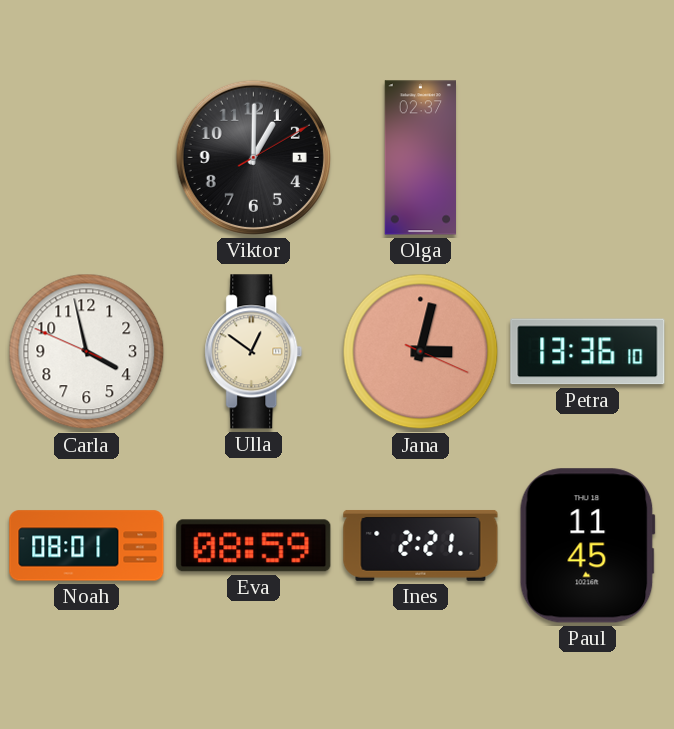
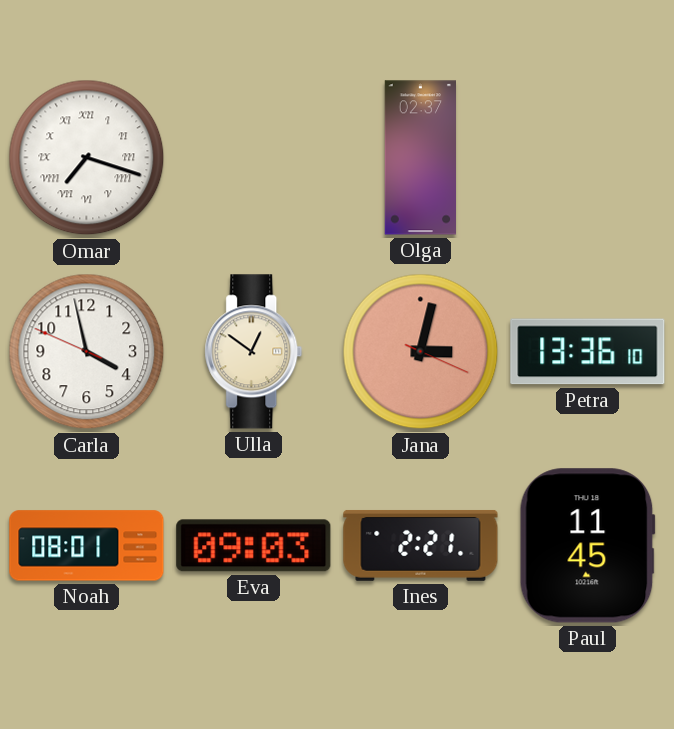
Omar: none -> 7:18 (87, 158)
Viktor: 1:00 -> none (253, 157)
Eva: 08:59 -> 09:03 (254, 546)
